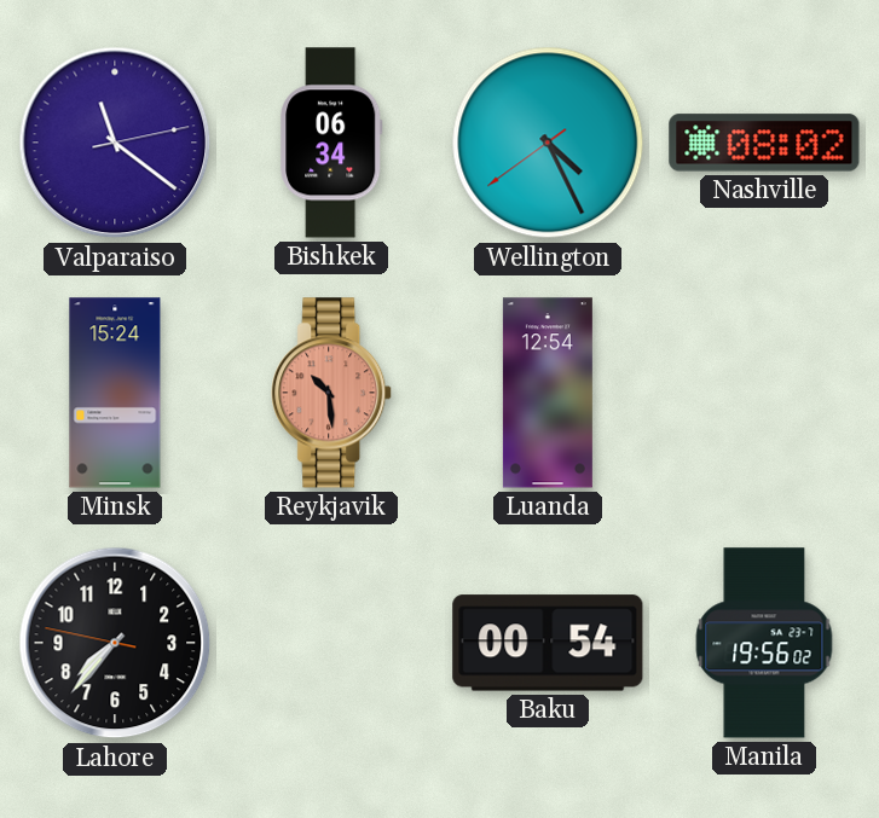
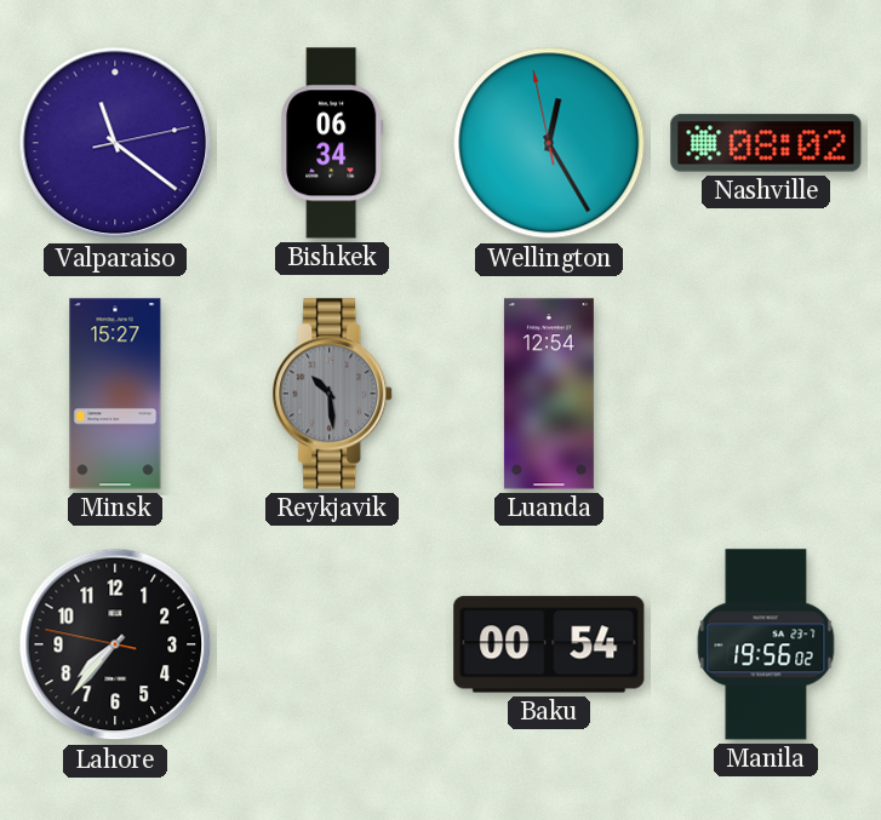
Wellington: 4:25 -> 12:24 (549, 143)
Minsk: 15:24 -> 15:27 (115, 394)
Reykjavik dial: salmon -> grey (333, 394)
